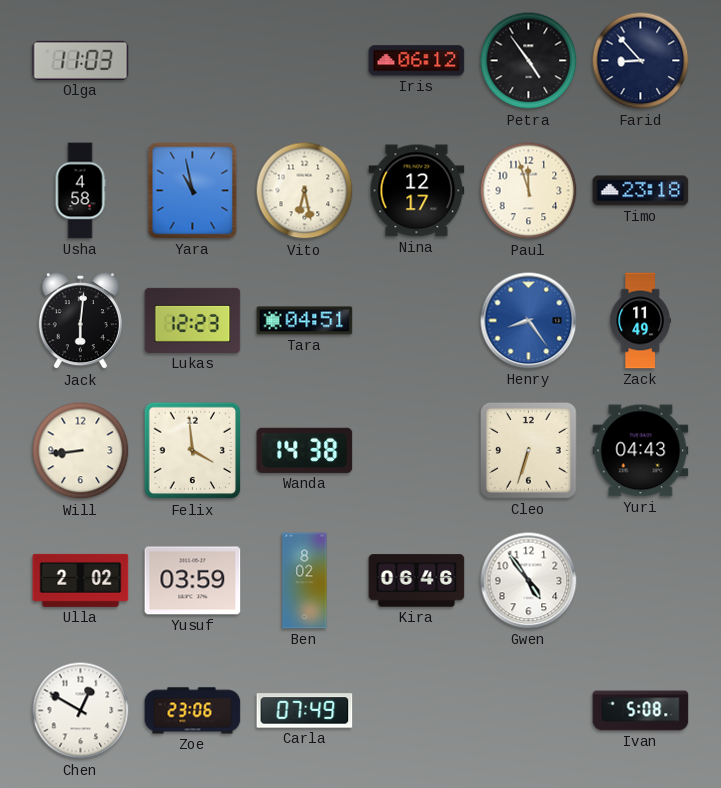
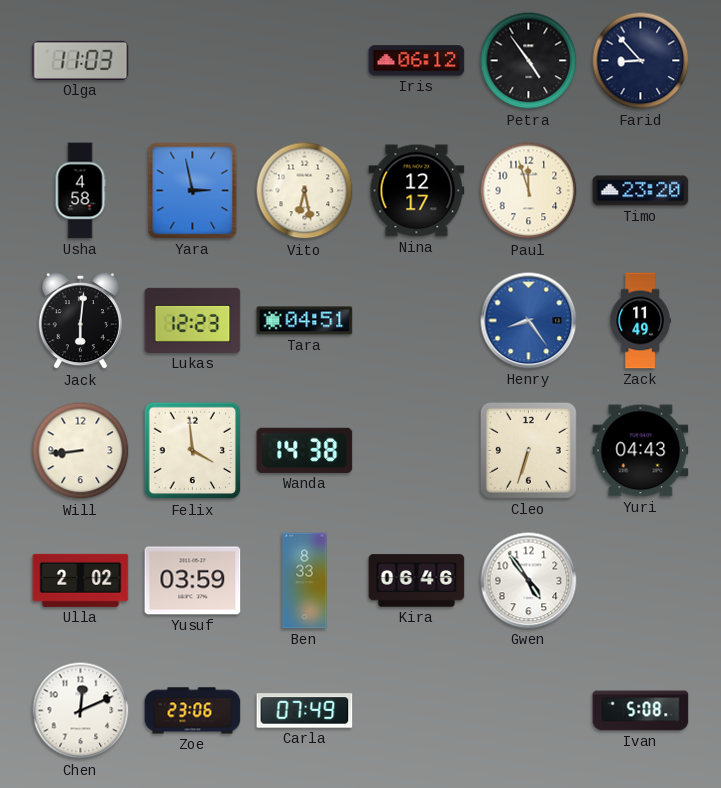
Yara: 10:58 -> 2:58 (193, 191)
Timo: 23:18 -> 23:20 (641, 191)
Ben: 8:02 -> 8:33 (305, 581)
Chen: 12:50 -> 12:11 (81, 711)
